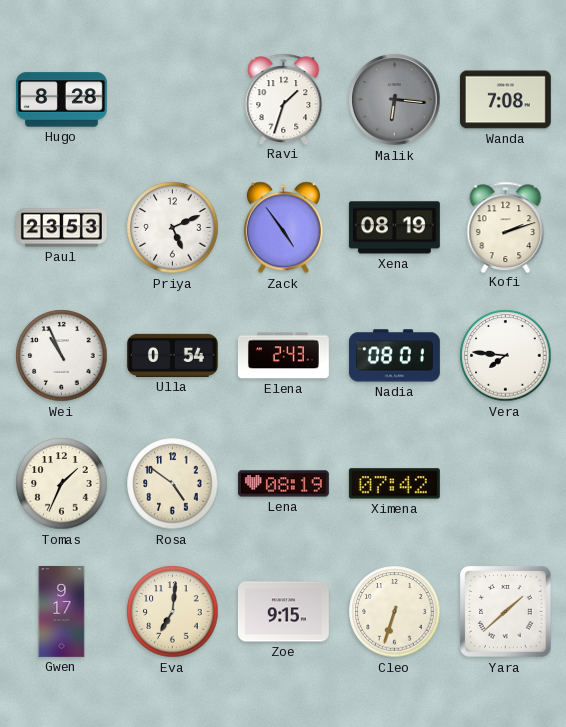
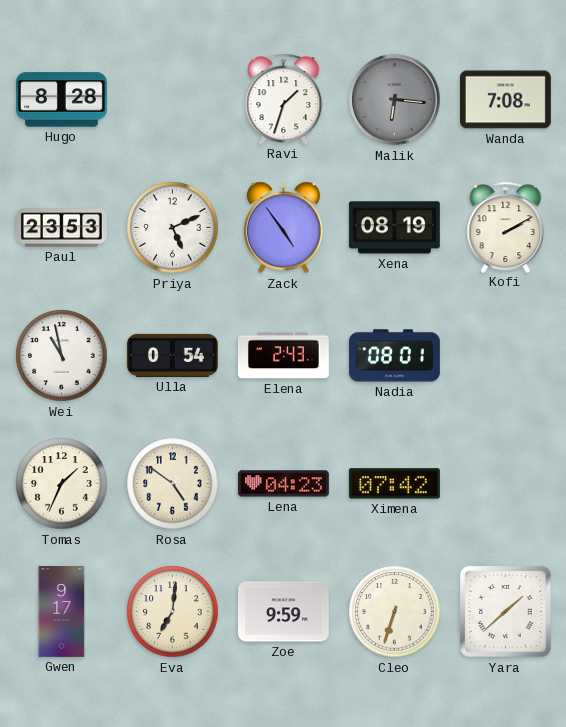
Kofi: 2:12 -> 2:10 (506, 227)
Wei: 10:56 -> 10:58 (62, 356)
Vera: 7:46 -> none (506, 356)
Lena: 08:19 -> 04:23 (283, 484)
Zoe: 9:15 -> 9:59 (283, 612)
